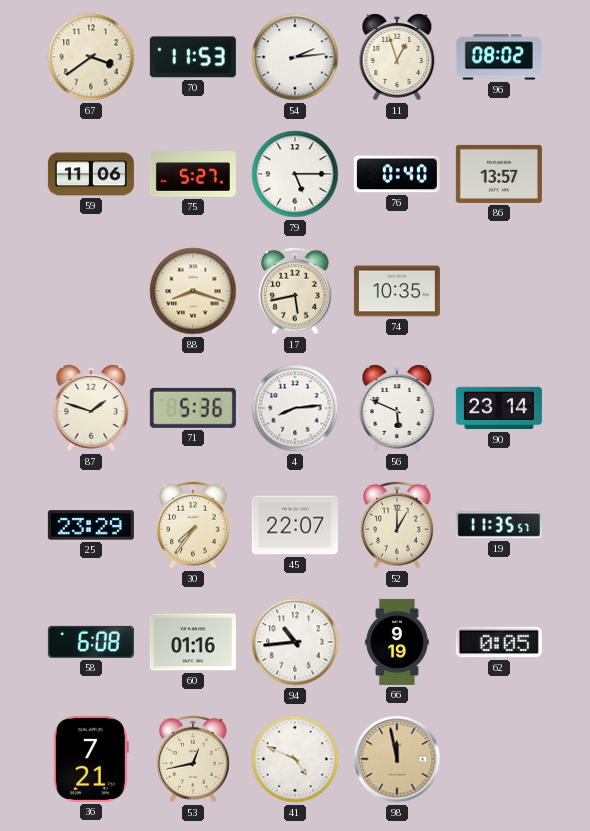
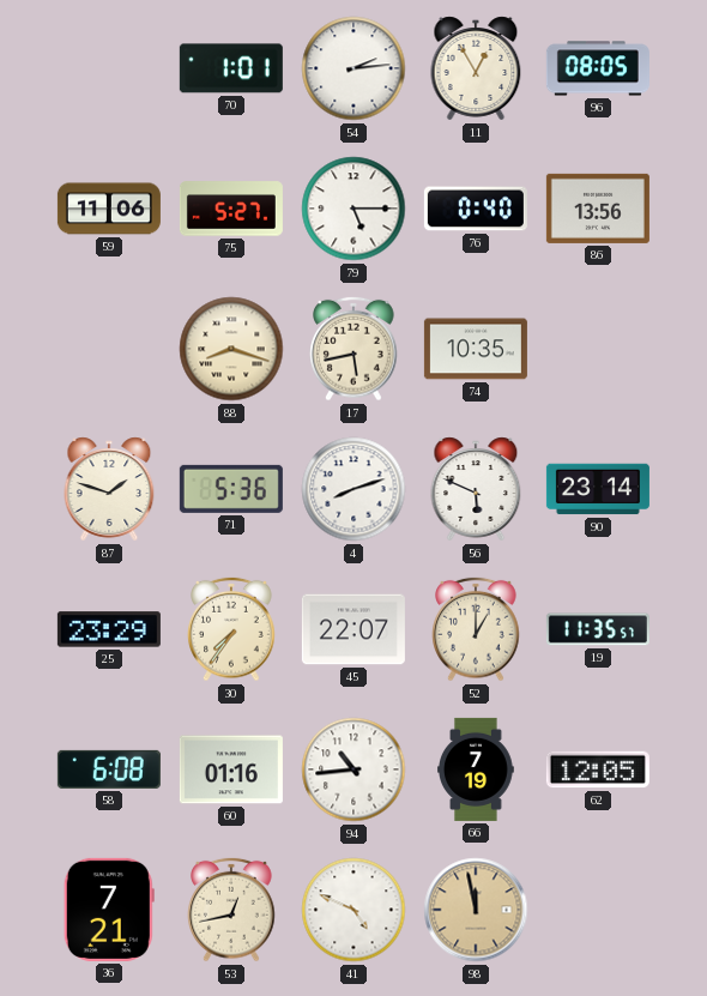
67: 3:39 -> none (91, 57)
70: 11:53 -> 1:01 (231, 68)
11: 12:57 -> 12:55 (476, 68)
96: 08:02 -> 08:05 (598, 68)
86: 13:57 -> 13:56 (598, 209)
4: 8:14 -> 8:12 (353, 489)
66: 9:19 -> 7:19 (476, 769)
62: 0:05 -> 12:05 (598, 769)
